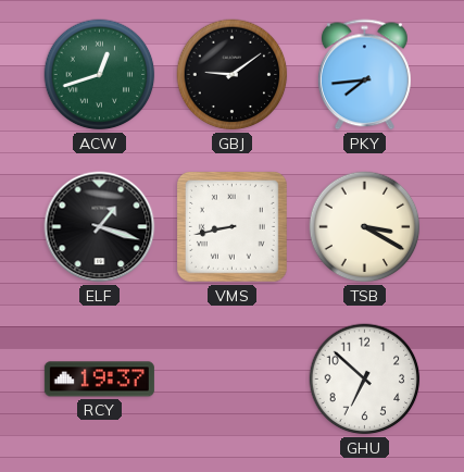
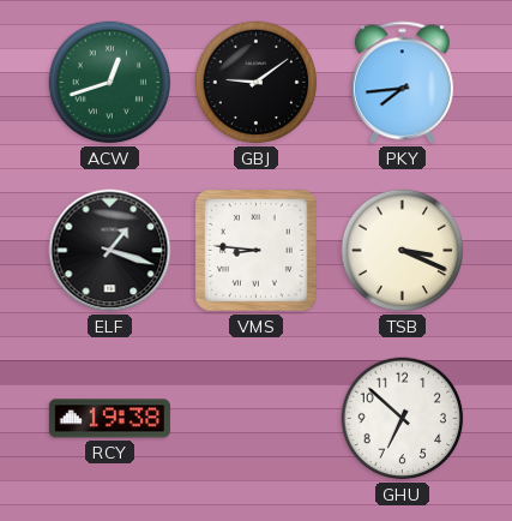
VMS: 8:43 -> 8:46 (257, 251)
TSB: 3:20 -> 3:19 (403, 251)
RCY: 19:37 -> 19:38 (109, 419)
